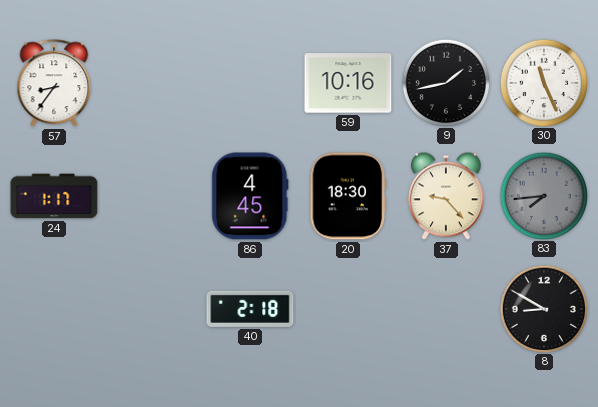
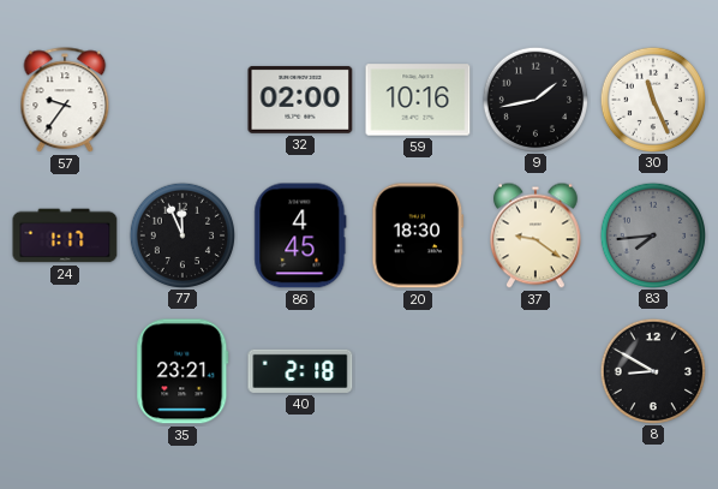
57: 8:36 -> 9:36 (65, 101)
32: none -> 02:00 (300, 100)
77: none -> 11:56 (181, 234)
37: 9:23 -> 9:21 (537, 235)
35: none -> 23:21 (183, 371)
